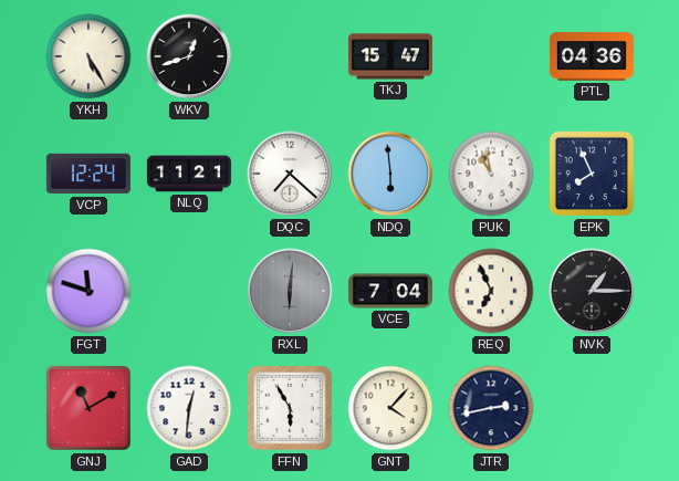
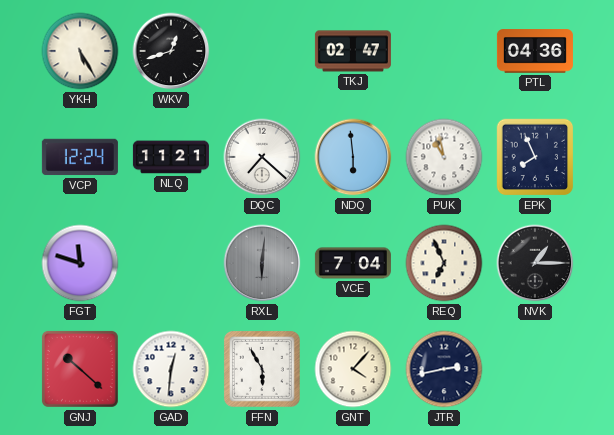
TKJ: 15:47 -> 02:47 (353, 51)
GNJ: 11:10 -> 10:22 (80, 369)
